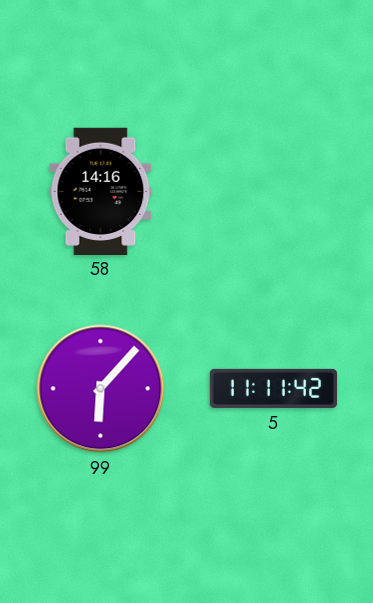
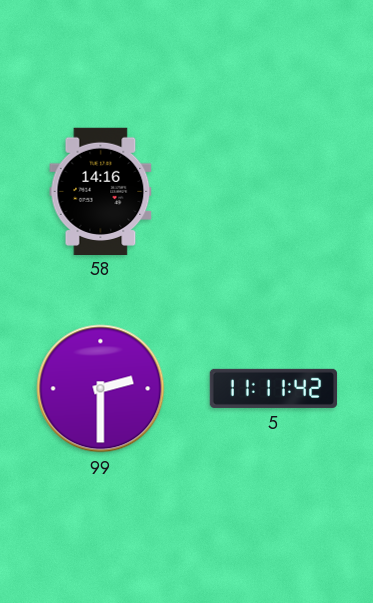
99: 6:07 -> 2:30 (101, 389)
